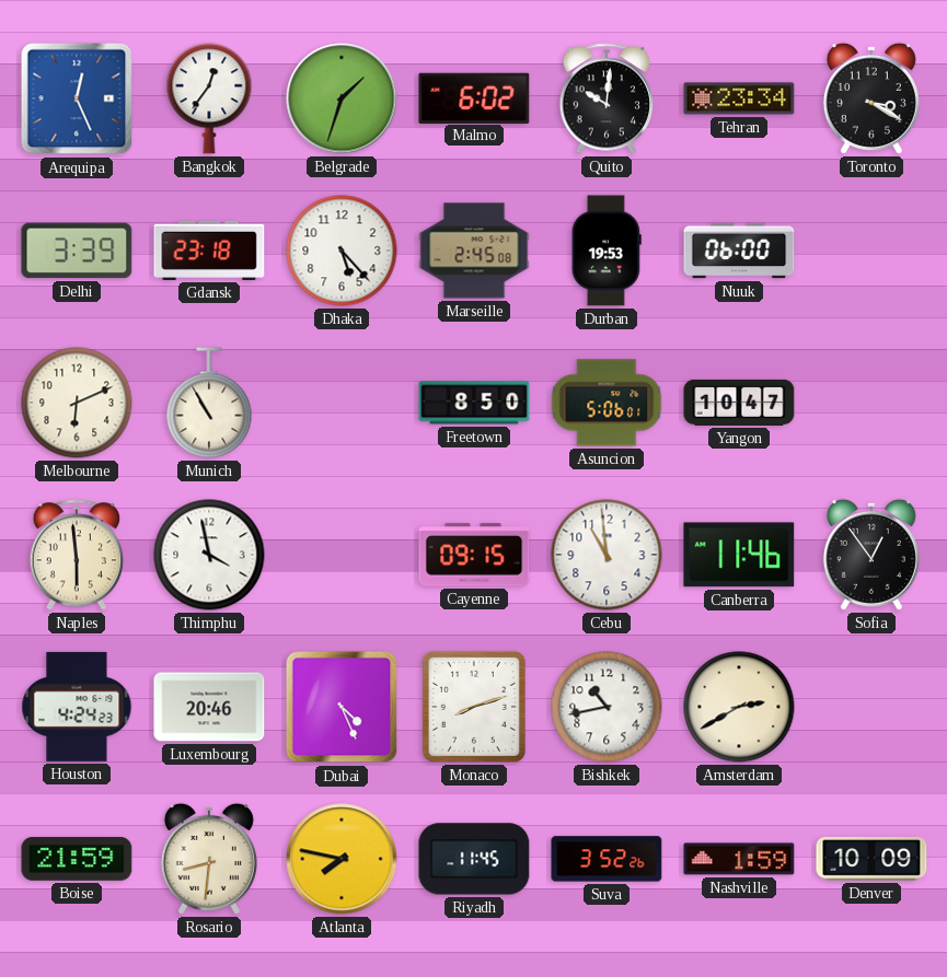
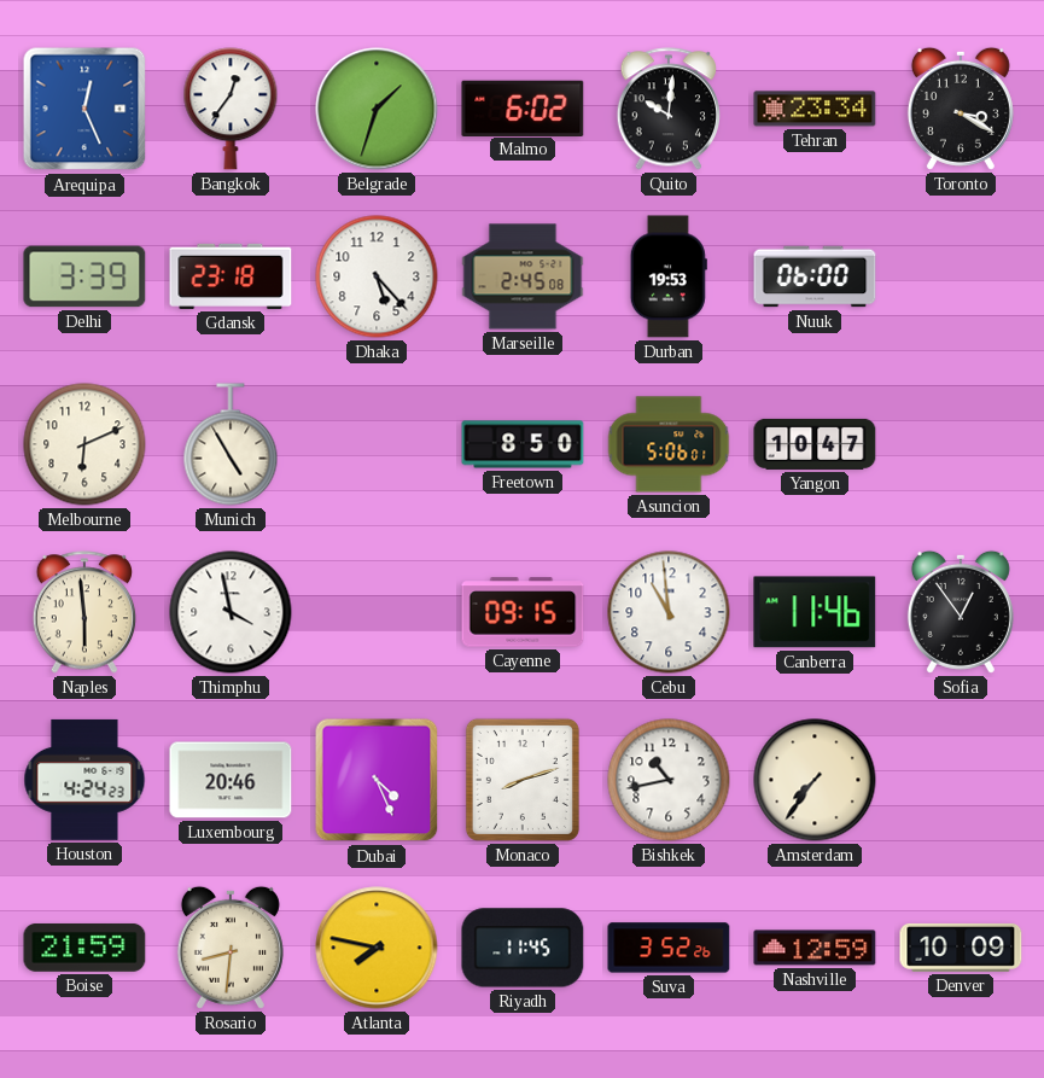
Munich: 10:55 -> 4:55 (231, 444)
Amsterdam: 2:40 -> 7:36 (815, 780)
Nashville: 1:59 -> 12:59 (815, 948)
